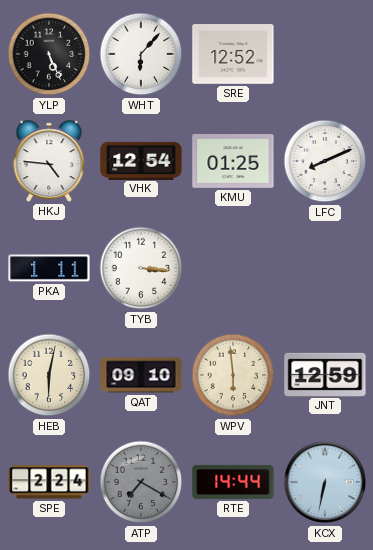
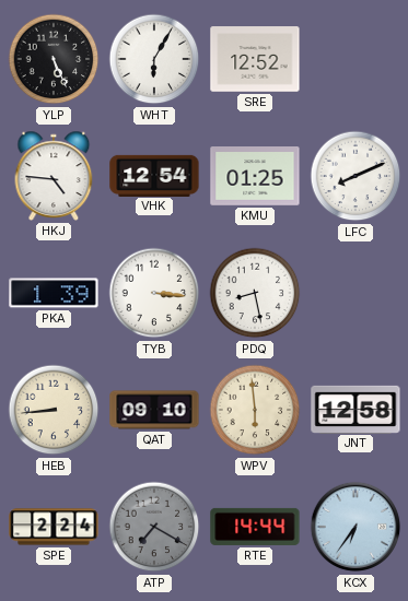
WHT: 6:07 -> 6:05 (154, 59)
PKA: 1:11 -> 1:39 (54, 293)
PDQ: none -> 8:28 (255, 293)
HEB: 6:02 -> 8:44 (54, 410)
JNT: 12:59 -> 12:58 (355, 409)
KCX: 6:32 -> 6:36 (355, 527)
